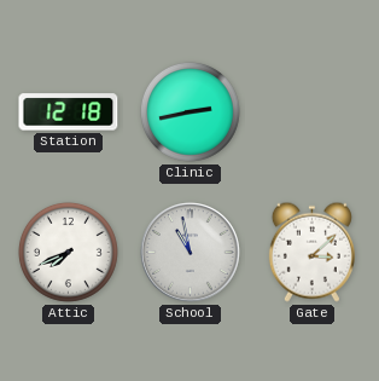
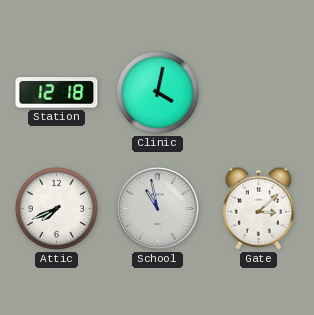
Clinic: 2:43 -> 4:02 (157, 92)
